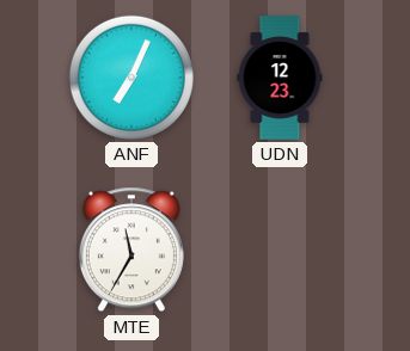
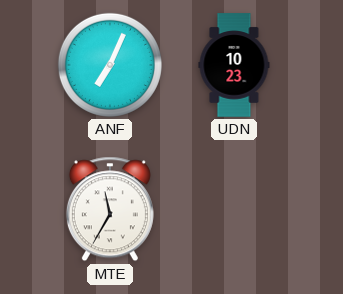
UDN: 12:23 -> 10:23 (234, 65)
